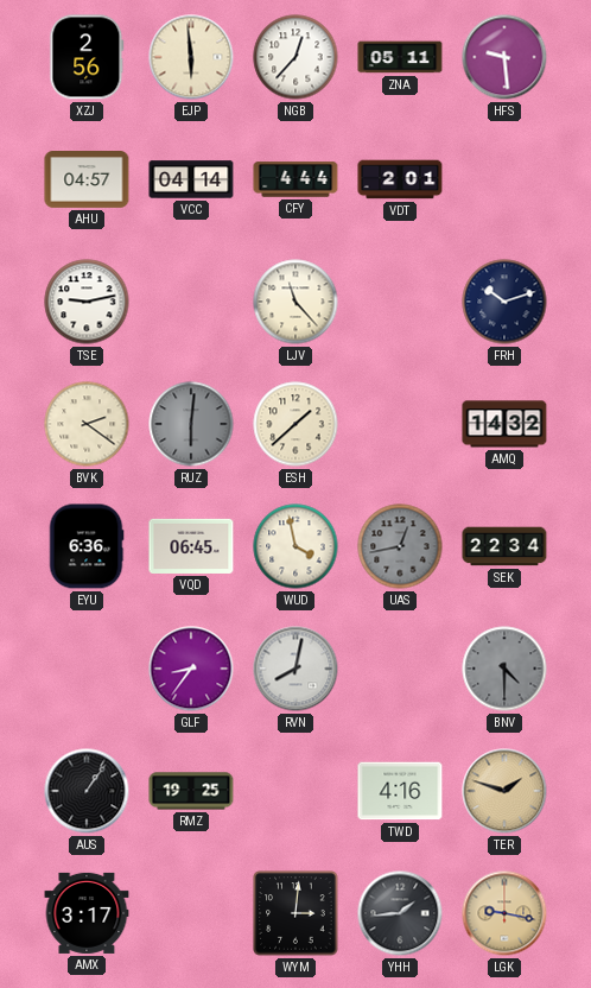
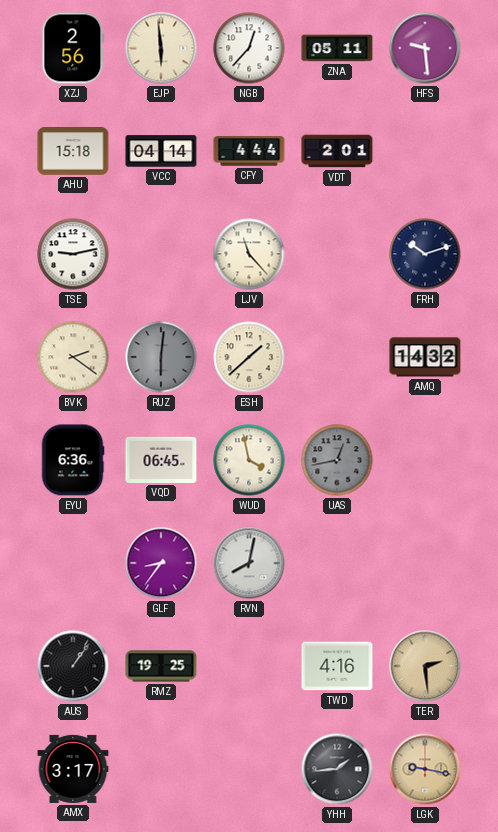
AHU: 04:57 -> 15:18 (73, 152)
SEK: 22:34 -> none (504, 546)
BNV: 4:30 -> none (504, 669)
TER: 1:48 -> 2:29 (425, 666)
WYM: 3:01 -> none (295, 913)
